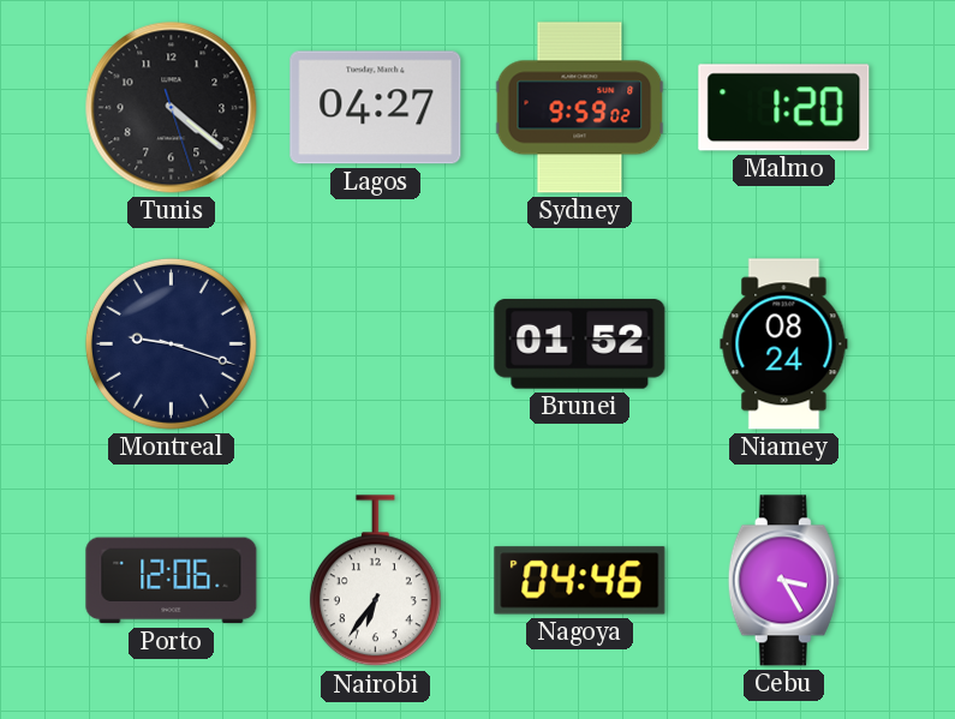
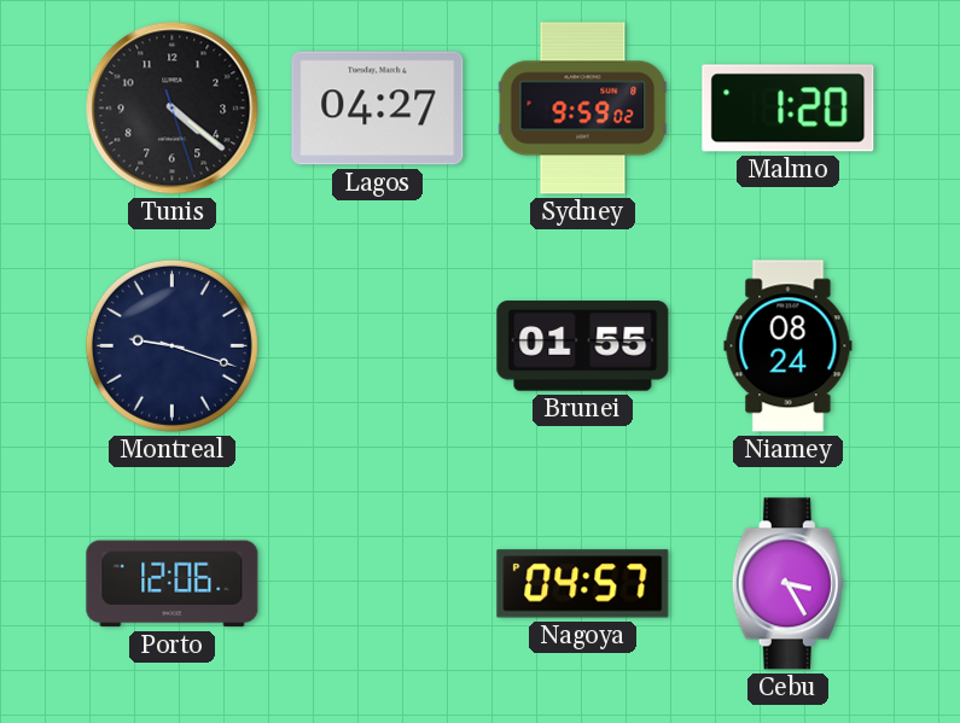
Brunei: 01:52 -> 01:55 (583, 346)
Nairobi: 6:36 -> none (375, 581)
Nagoya: 04:46 -> 04:57 (583, 584)
